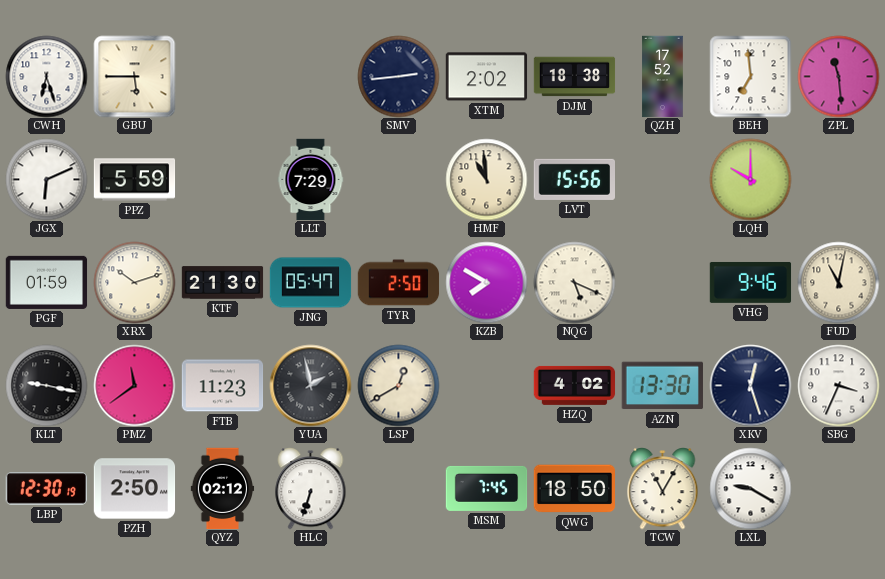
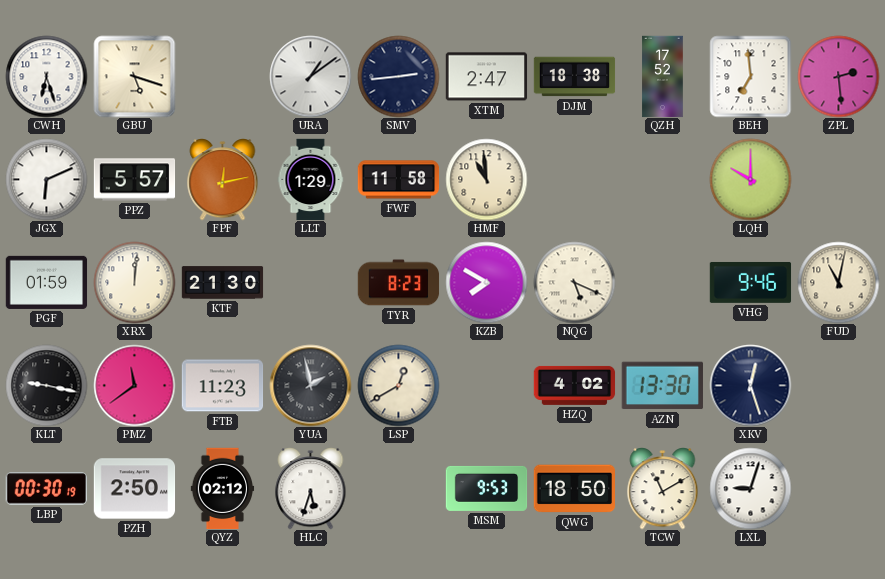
GBU: 5:45 -> 5:18 (134, 76)
URA: none -> 1:09 (310, 76)
XTM: 2:02 -> 2:47 (486, 77)
ZPL: 11:29 -> 2:29 (838, 76)
PPZ: 5:59 -> 5:57 (134, 180)
FPF: none -> 12:13 (223, 179)
LLT: 7:29 -> 1:29 (311, 179)
FWF: none -> 11:58 (398, 180)
LVT: 15:56 -> none (574, 179)
XRX: 10:12 -> 12:01 (134, 282)
JNG: 05:47 -> none (310, 283)
TYR: 2:50 -> 8:23 (398, 283)
SBG: 3:34 -> none (838, 385)
LBP: 12:30 -> 00:30 (46, 489)
HLC: 6:33 -> 5:33 (311, 488)
MSM: 7:45 -> 9:53 (486, 488)
TCW: 11:05 -> 11:10 (663, 488)
LXL: 9:20 -> 9:03 (750, 488)
